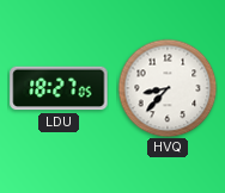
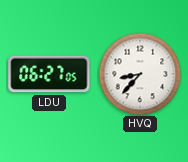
LDU: 18:27 -> 06:27 (49, 74)
